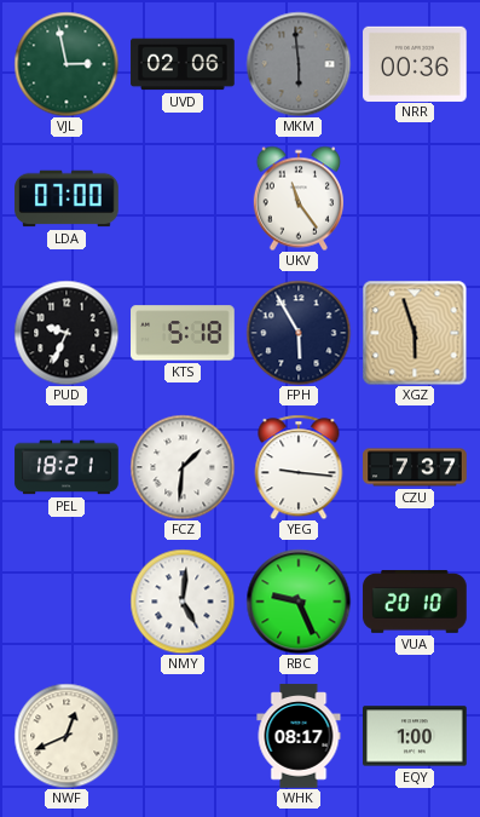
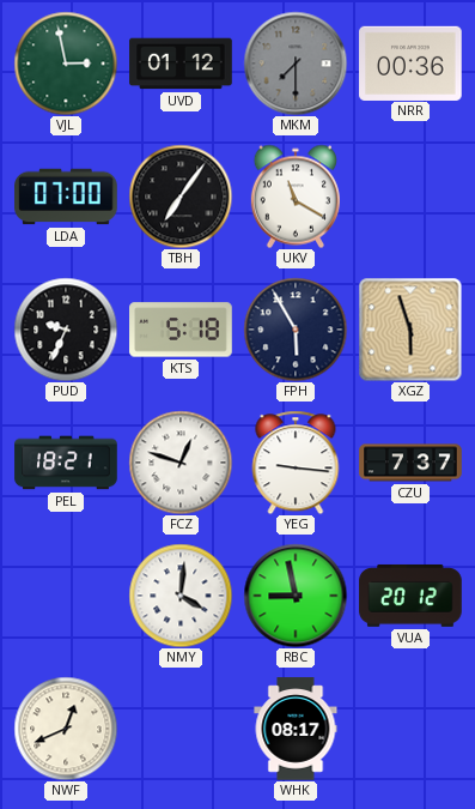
UVD: 02:06 -> 01:12 (181, 64)
MKM: 5:59 -> 7:30 (296, 64)
TBH: none -> 7:06 (181, 197)
UKV: 11:24 -> 11:20 (296, 197)
FCZ: 1:31 -> 12:48 (181, 463)
NMY: 5:01 -> 4:01 (181, 596)
RBC: 9:26 -> 8:58 (296, 596)
VUA: 20:10 -> 20:12 (410, 596)
EQY: 1:00 -> none (415, 736)
